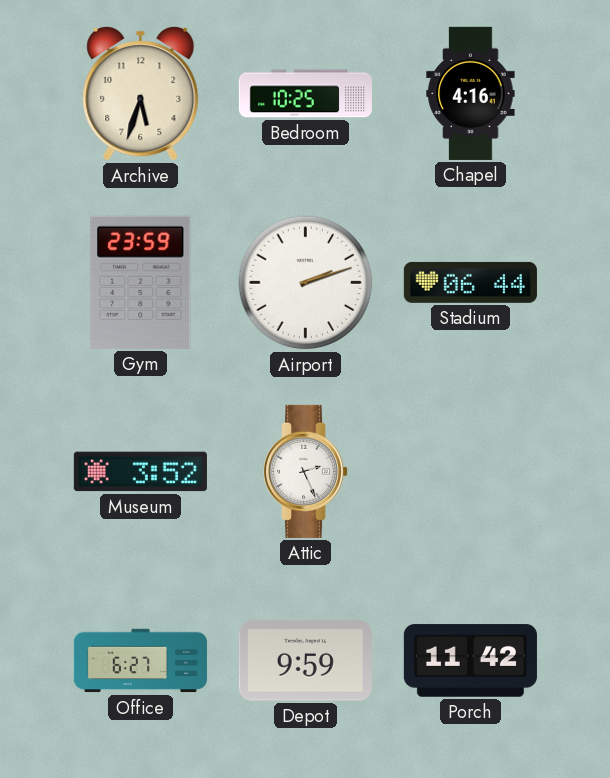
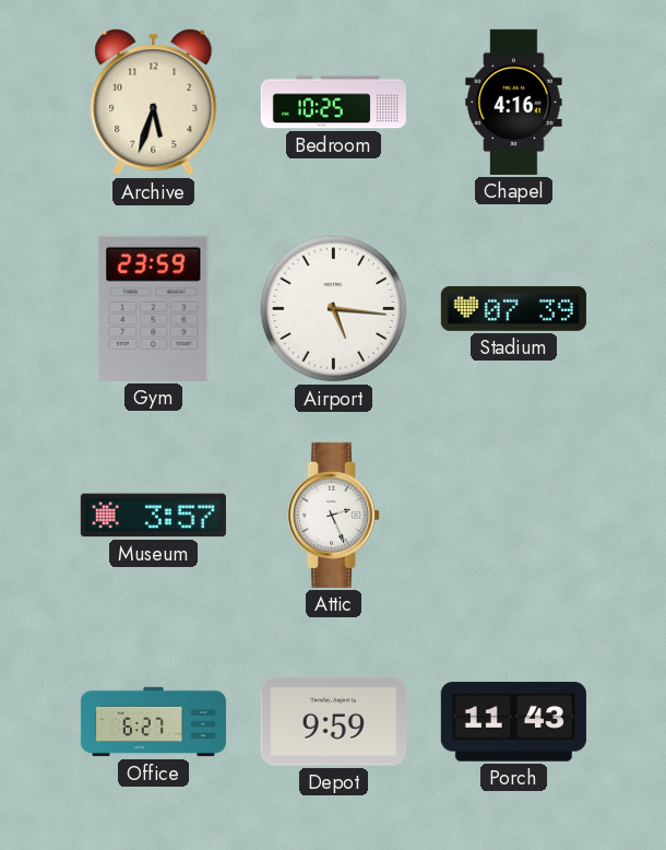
Airport: 2:12 -> 5:16 (334, 309)
Stadium: 06:44 -> 07:39 (513, 308)
Museum: 3:52 -> 3:57 (153, 516)
Porch: 11:42 -> 11:43 (513, 722)
